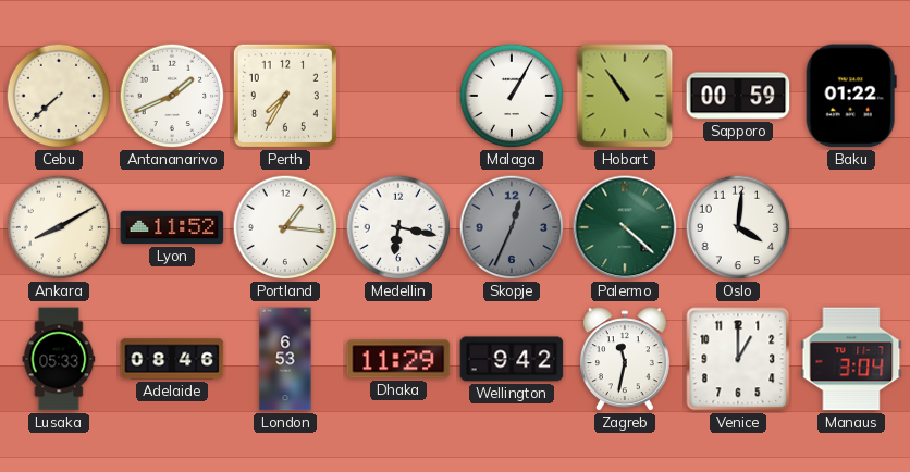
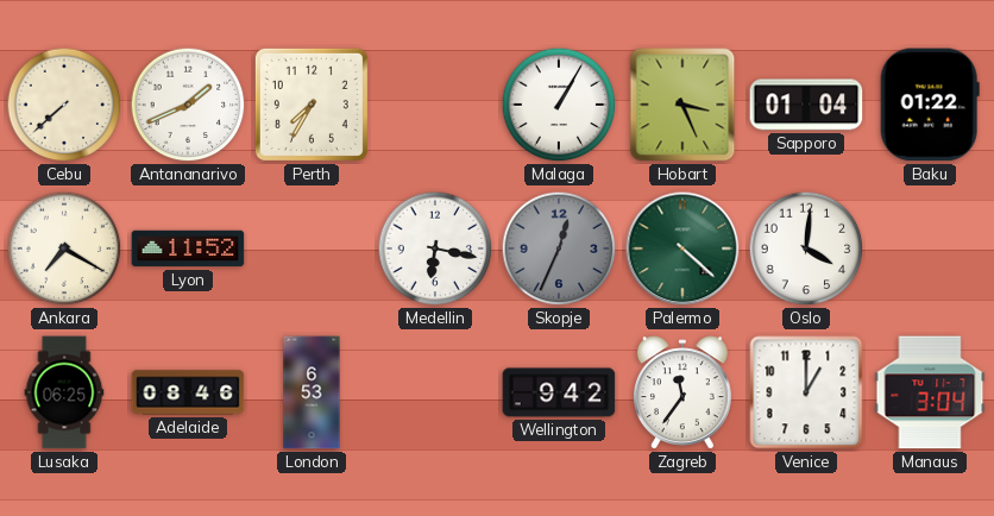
Hobart: 10:54 -> 3:26 (682, 105)
Sapporo: 00:59 -> 01:04 (806, 105)
Ankara: 8:10 -> 7:20 (64, 248)
Portland: 1:16 -> none (285, 227)
Lusaka: 05:33 -> 06:25 (64, 392)
Dhaka: 11:29 -> none (398, 359)
Zagreb: 11:32 -> 11:36 (682, 394)
